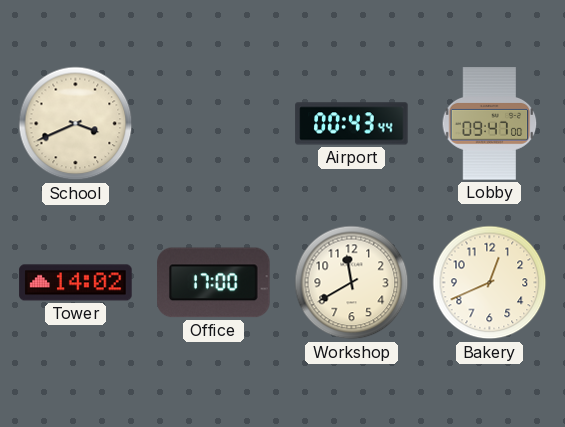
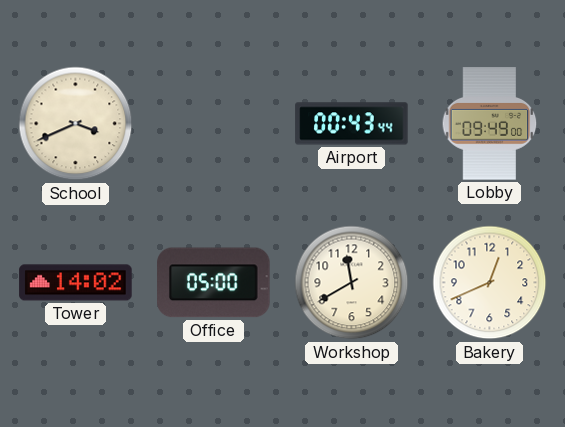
Lobby: 09:47 -> 09:49 (490, 124)
Office: 17:00 -> 05:00 (214, 283)
